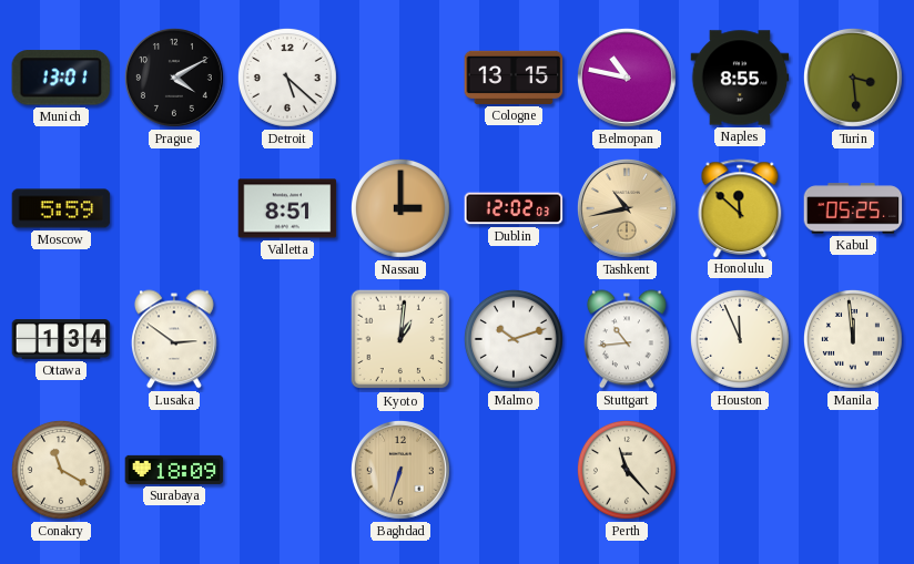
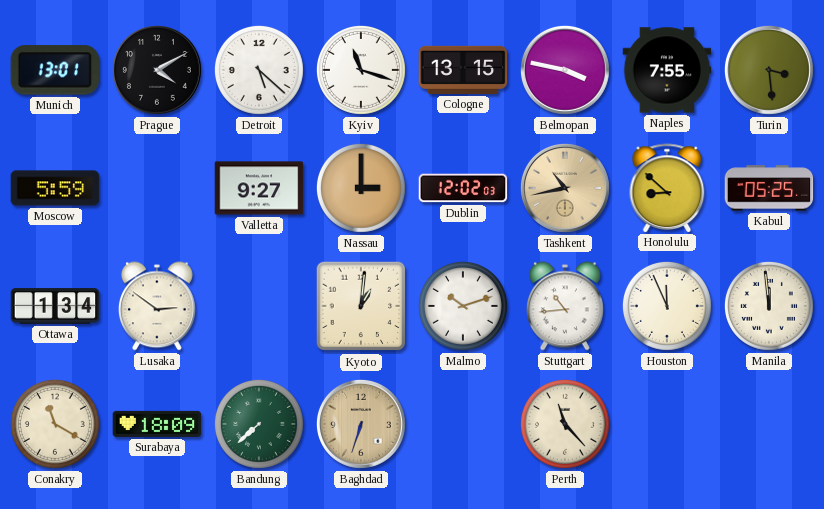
Kyiv: none -> 11:18 (361, 70)
Belmopan: 10:47 -> 3:47 (565, 70)
Naples: 8:55 -> 7:55 (667, 70)
Valletta: 8:51 -> 9:27 (259, 188)
Honolulu: 11:52 -> 8:52 (667, 188)
Bandung: none -> 7:38 (259, 424)
